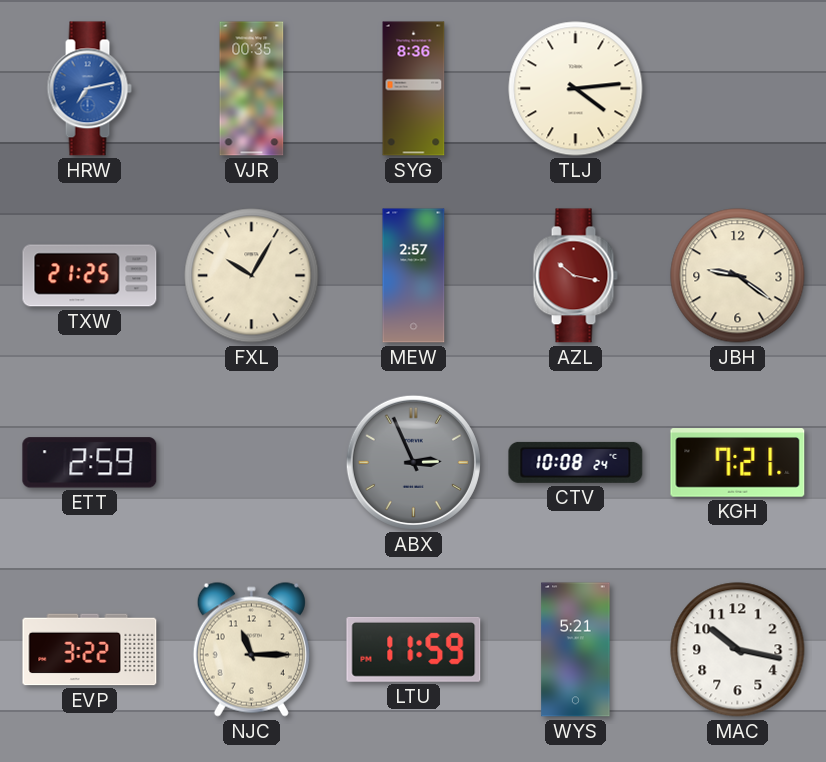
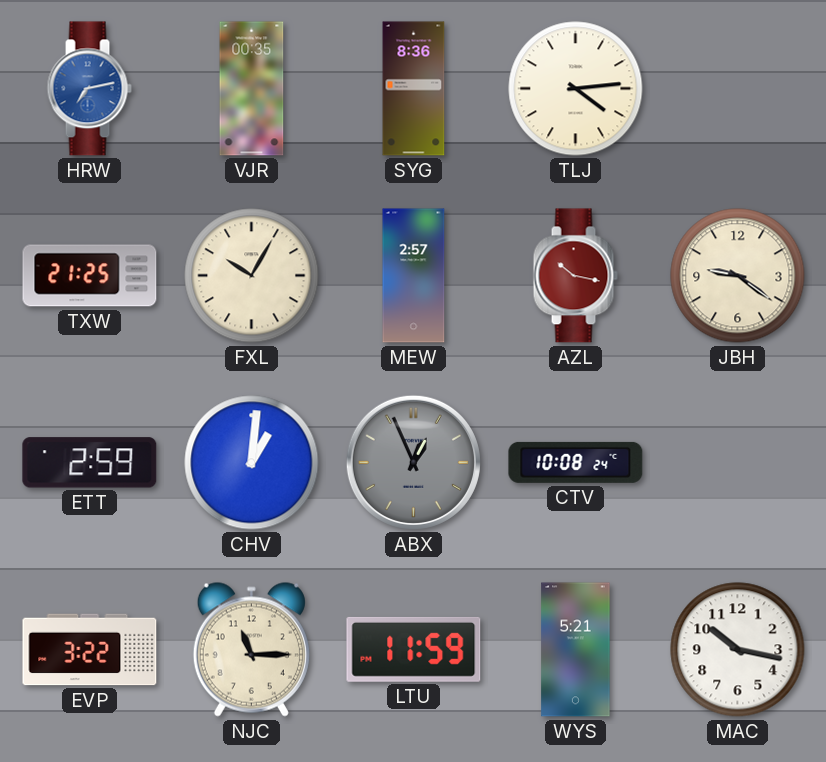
CHV: none -> 1:01 (252, 463)
ABX: 2:56 -> 12:56 (413, 462)
KGH: 7:21 -> none (738, 463)
